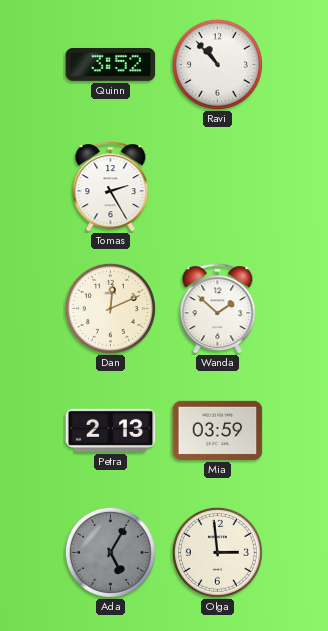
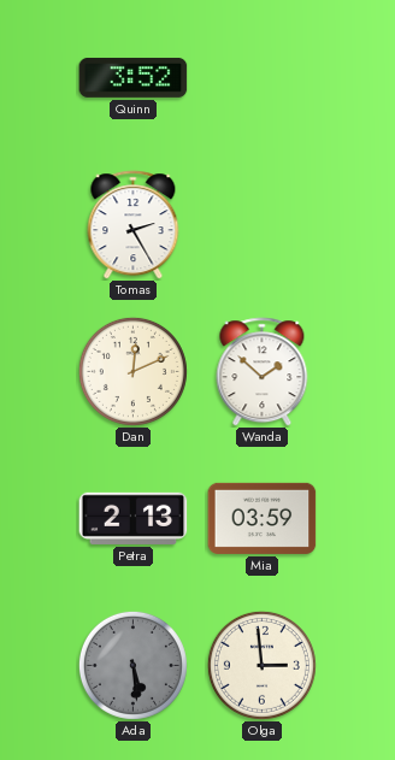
Ravi: 10:53 -> none (217, 64)
Ada: 5:05 -> 5:29 (132, 665)
